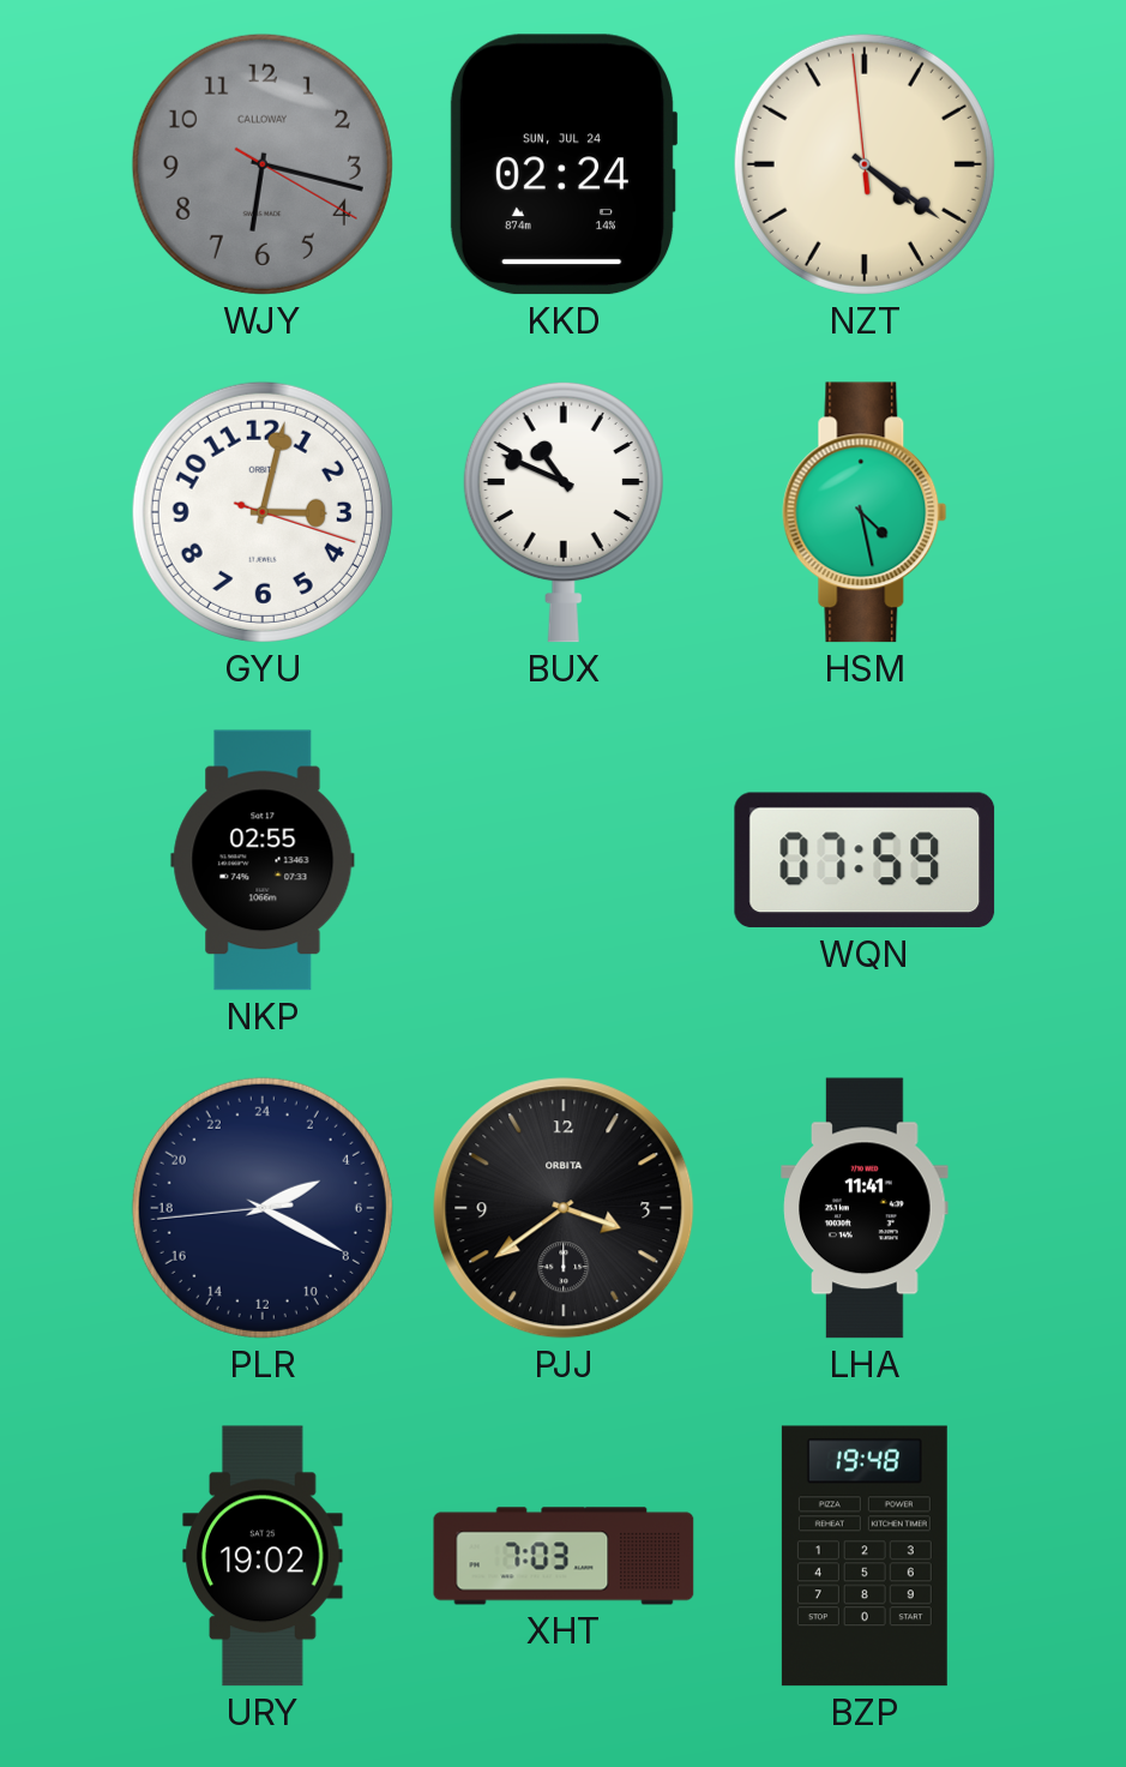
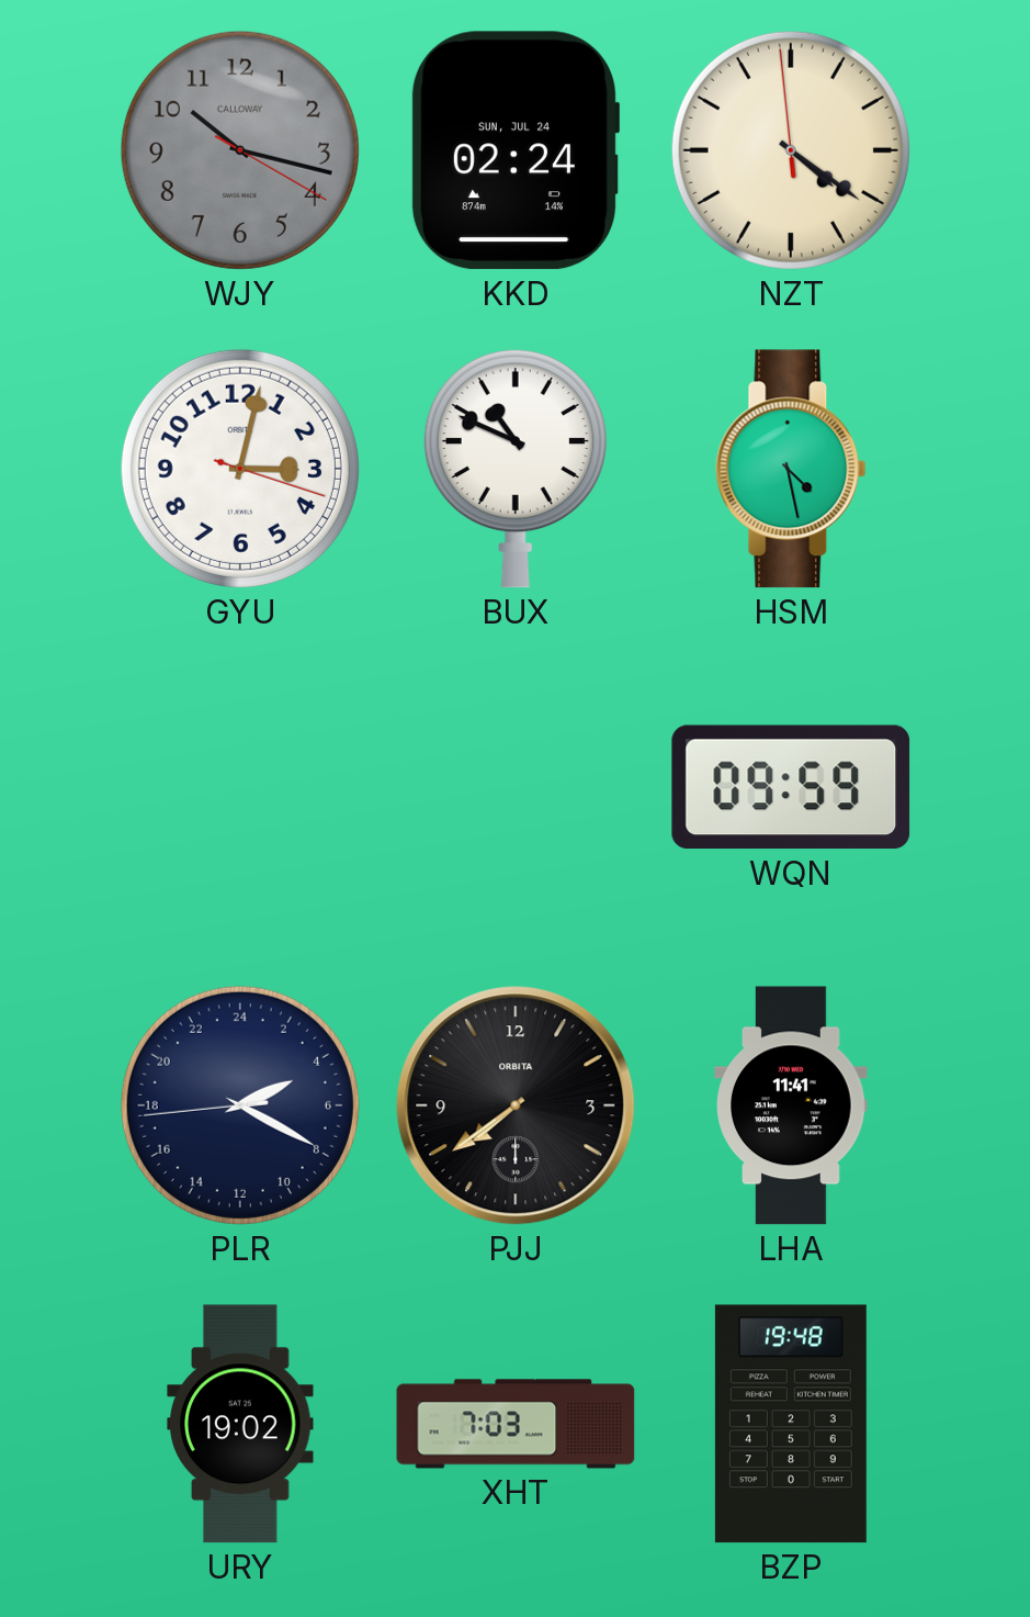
WJY: 6:17 -> 10:17 (240, 150)
NKP: 02:55 -> none (263, 860)
WQN: 07:59 -> 09:59 (791, 787)
PJJ: 3:39 -> 7:39 (516, 1105)
